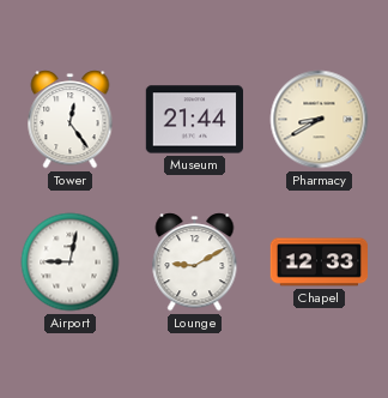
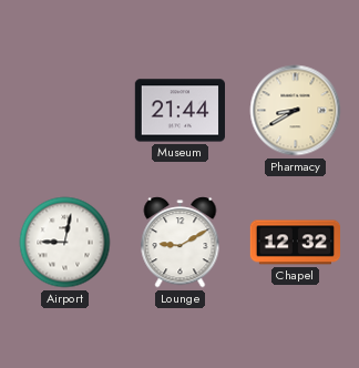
Tower: 12:24 -> none (71, 120)
Chapel: 12:33 -> 12:32 (296, 243)
